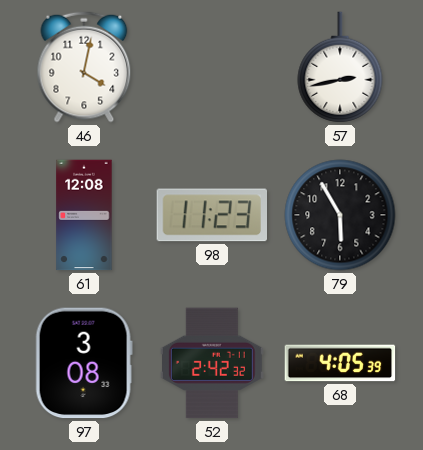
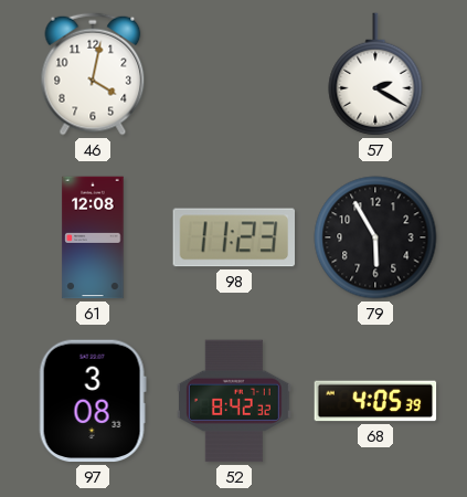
57: 2:43 -> 2:20 (375, 74)
52: 2:42 -> 8:42 (234, 401)
